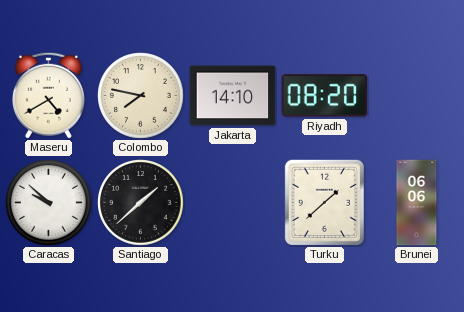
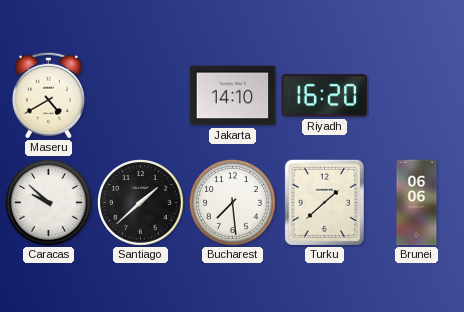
Colombo: 7:47 -> none (141, 96)
Riyadh: 08:20 -> 16:20 (325, 96)
Bucharest: none -> 7:29 (233, 203)
